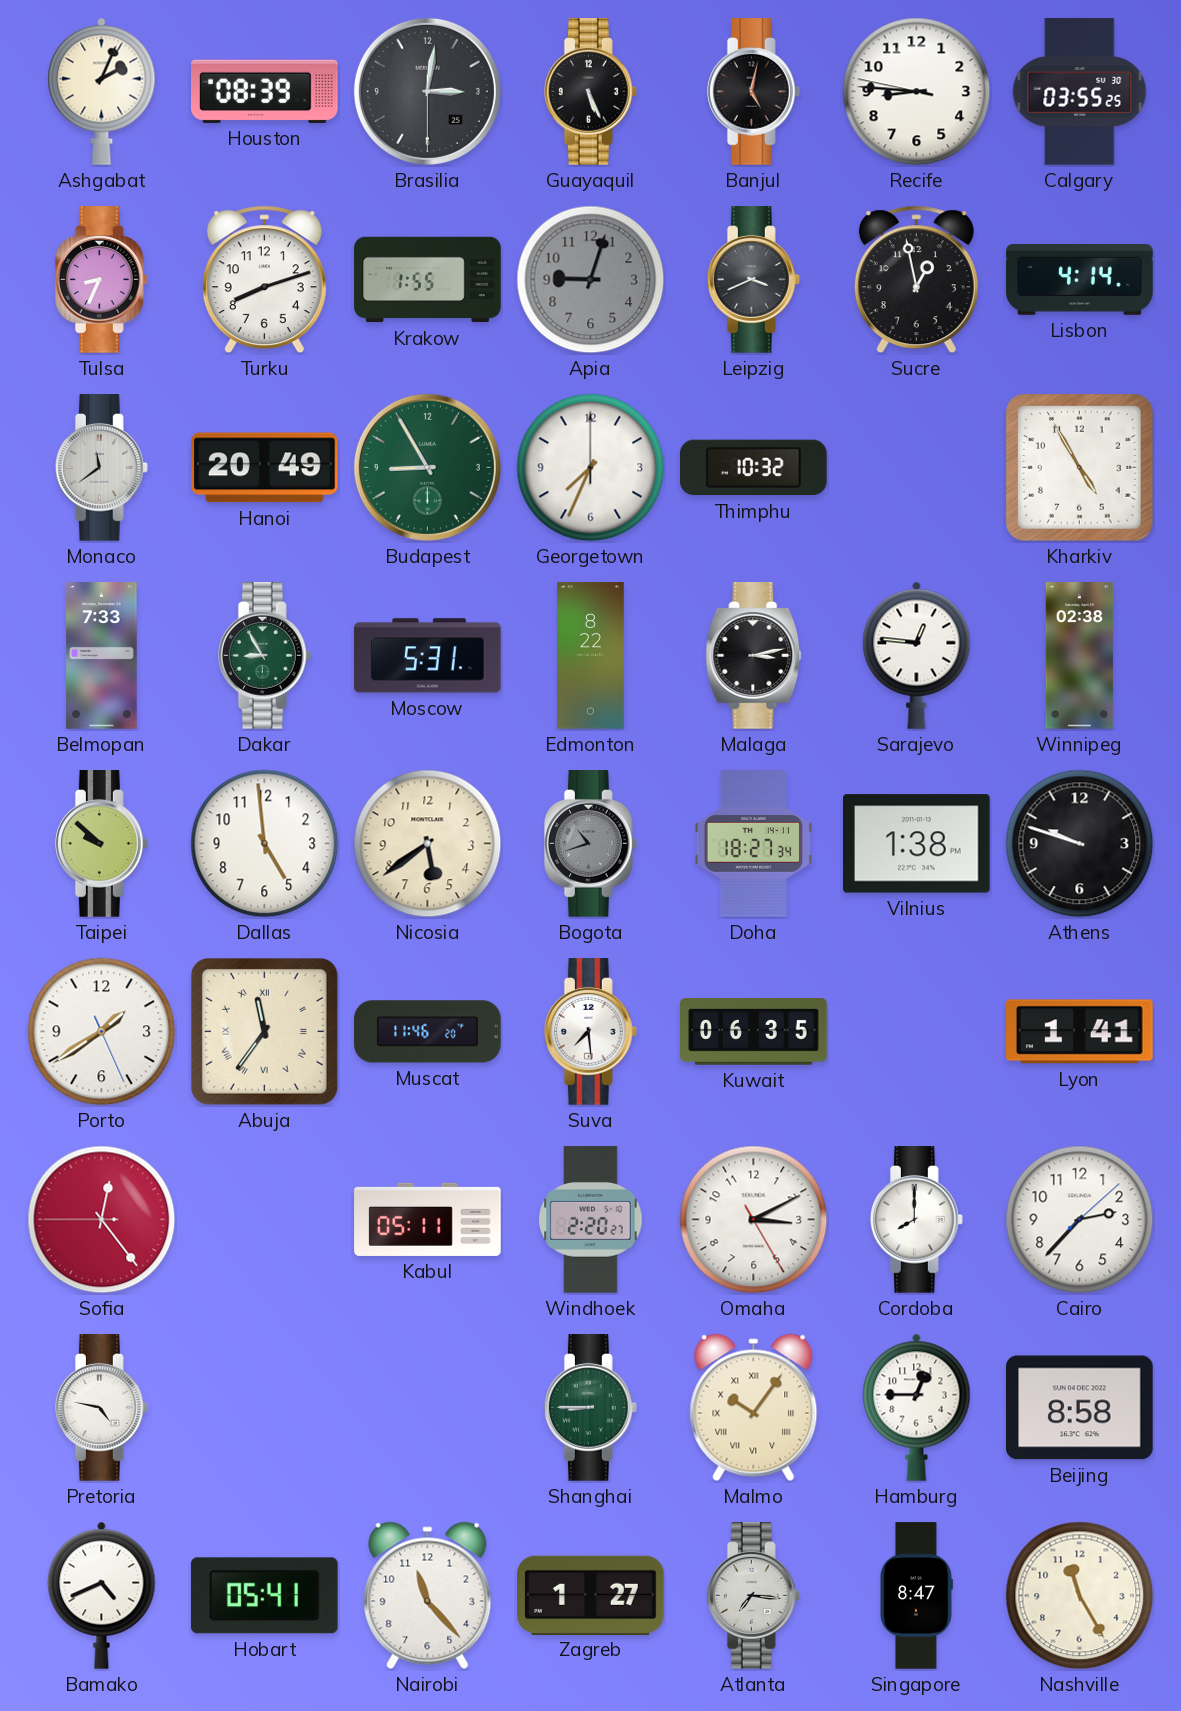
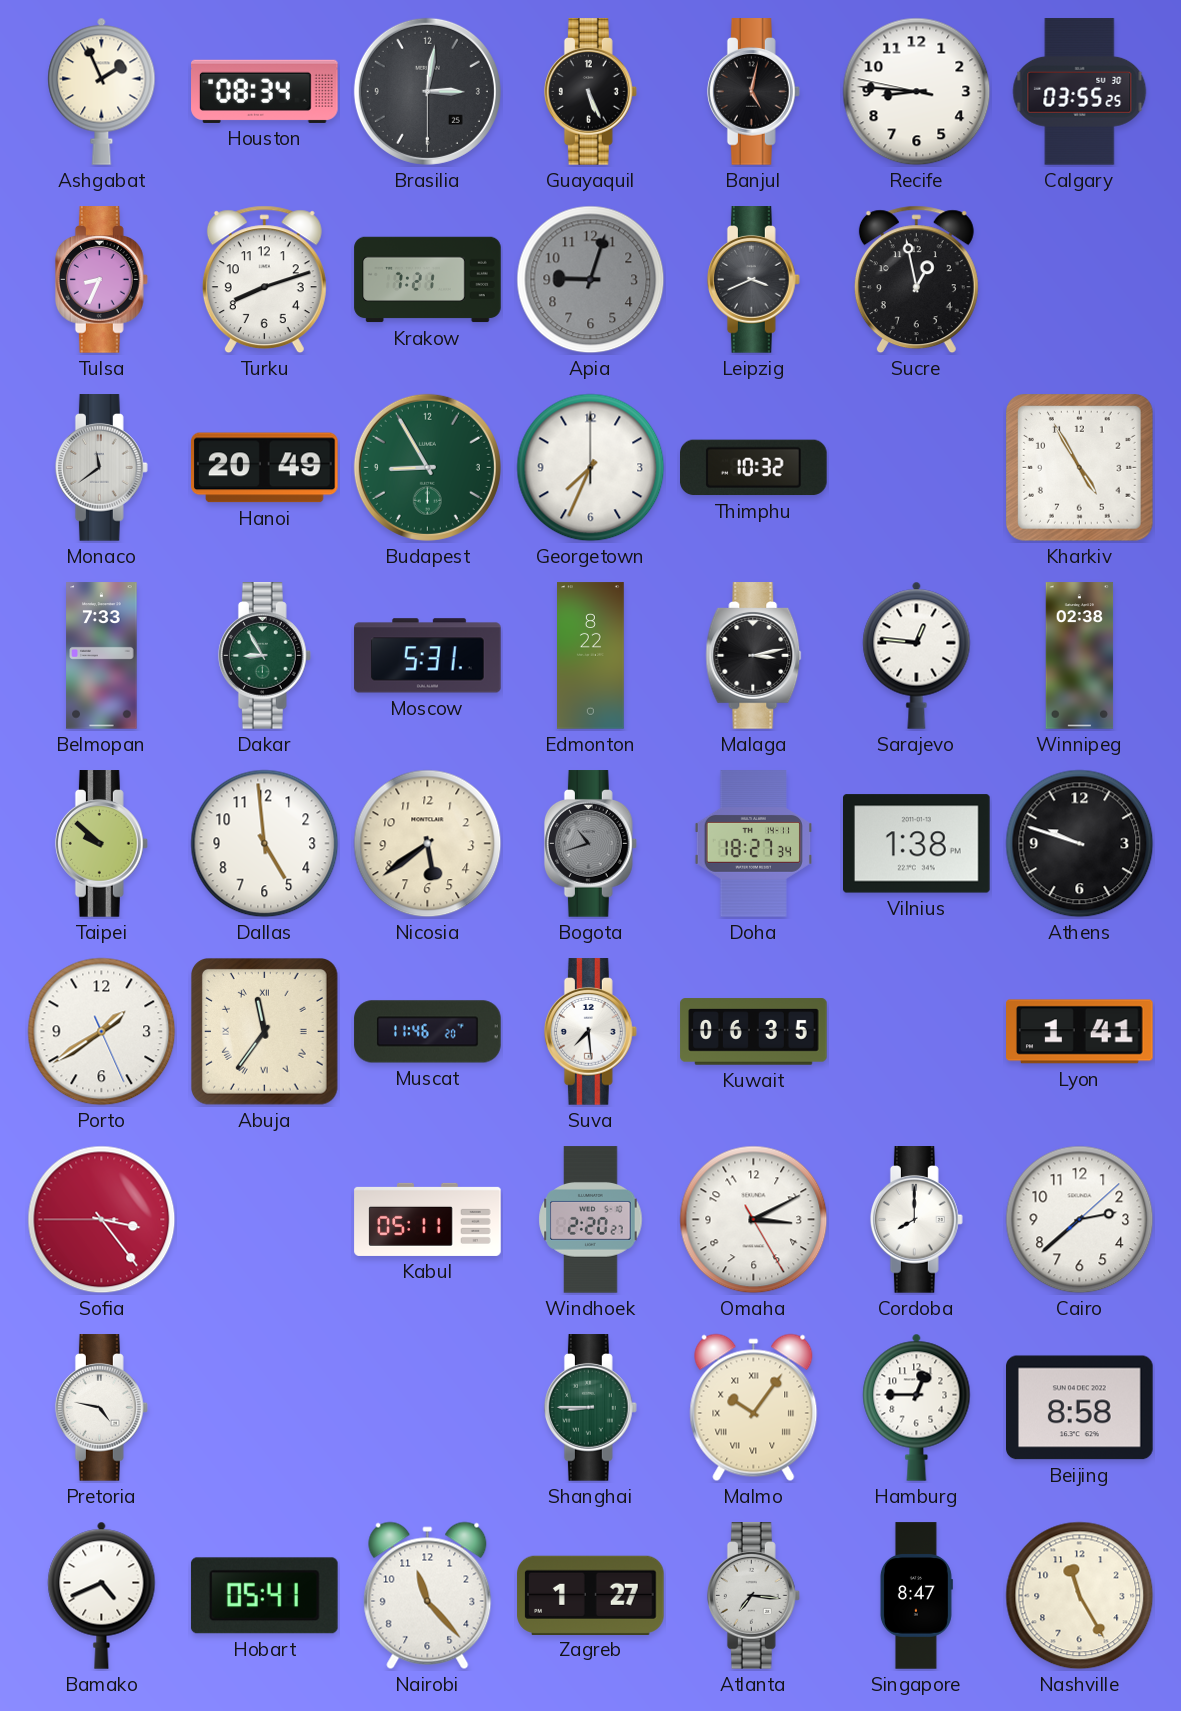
Ashgabat: 2:04 -> 1:56 (102, 91)
Houston: 08:39 -> 08:34 (265, 91)
Krakow: 1:55 -> 7:21 (428, 280)
Lisbon: 4:14 -> none (1080, 280)
Sofia: 12:23 -> 3:23 (102, 1220)
Cairo: 2:37 -> 2:38 (1080, 1220)
